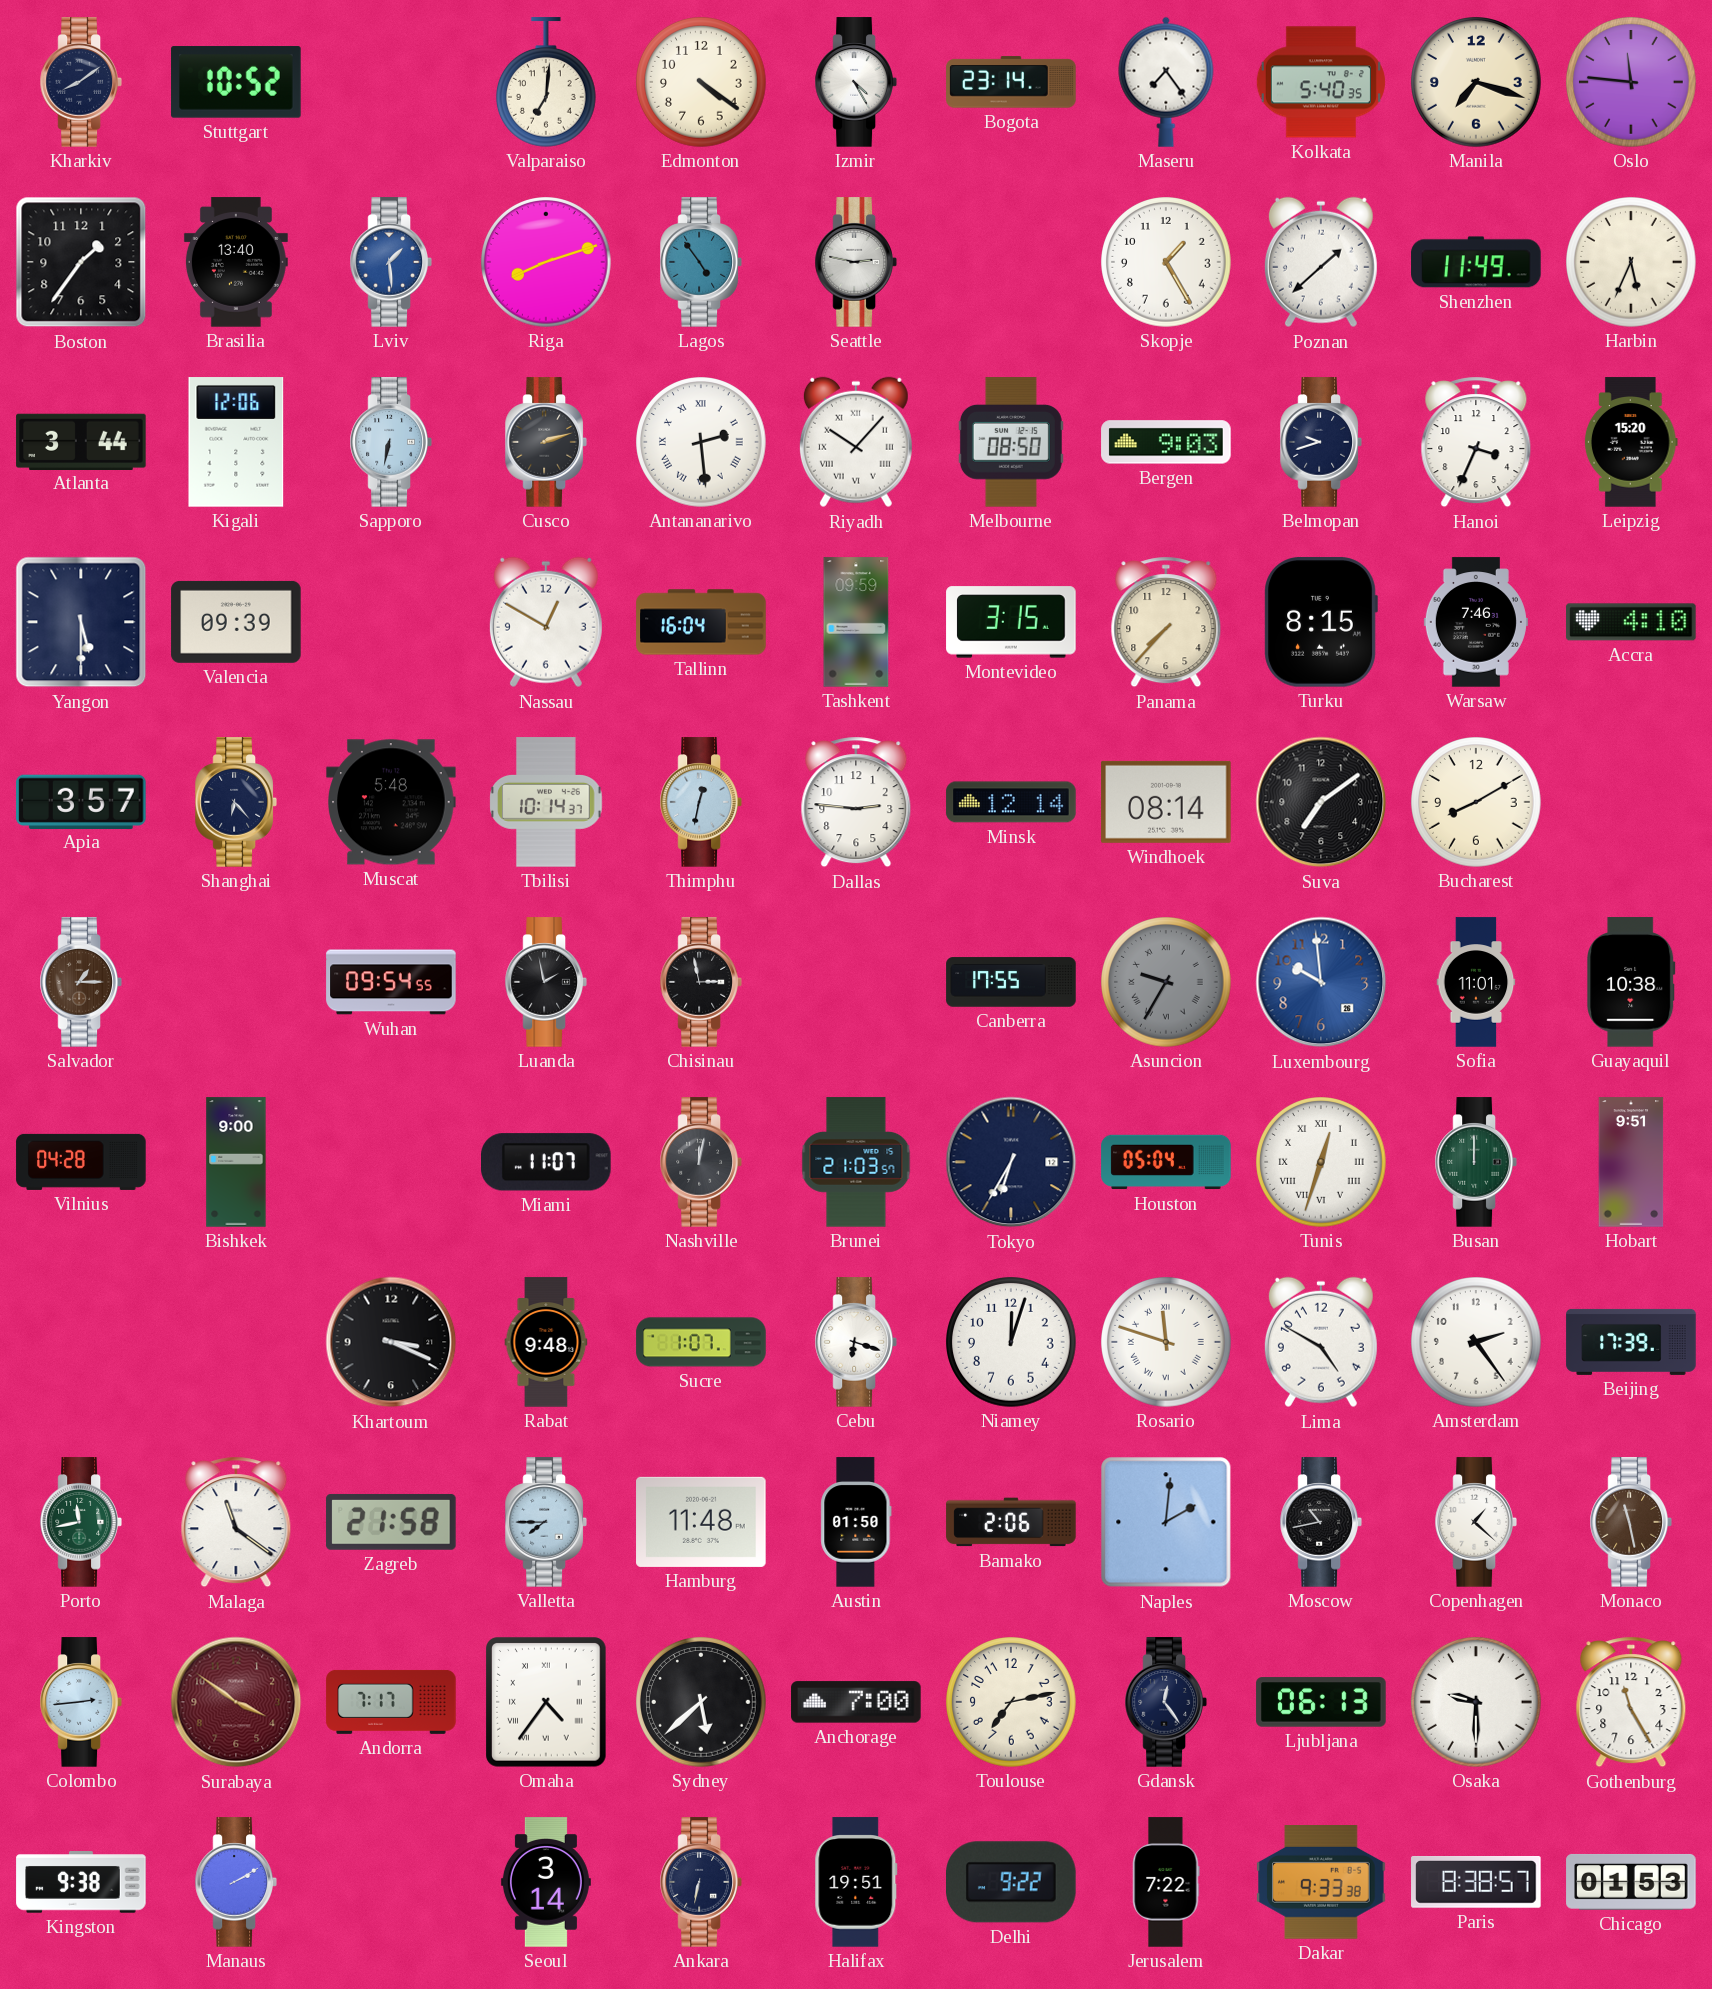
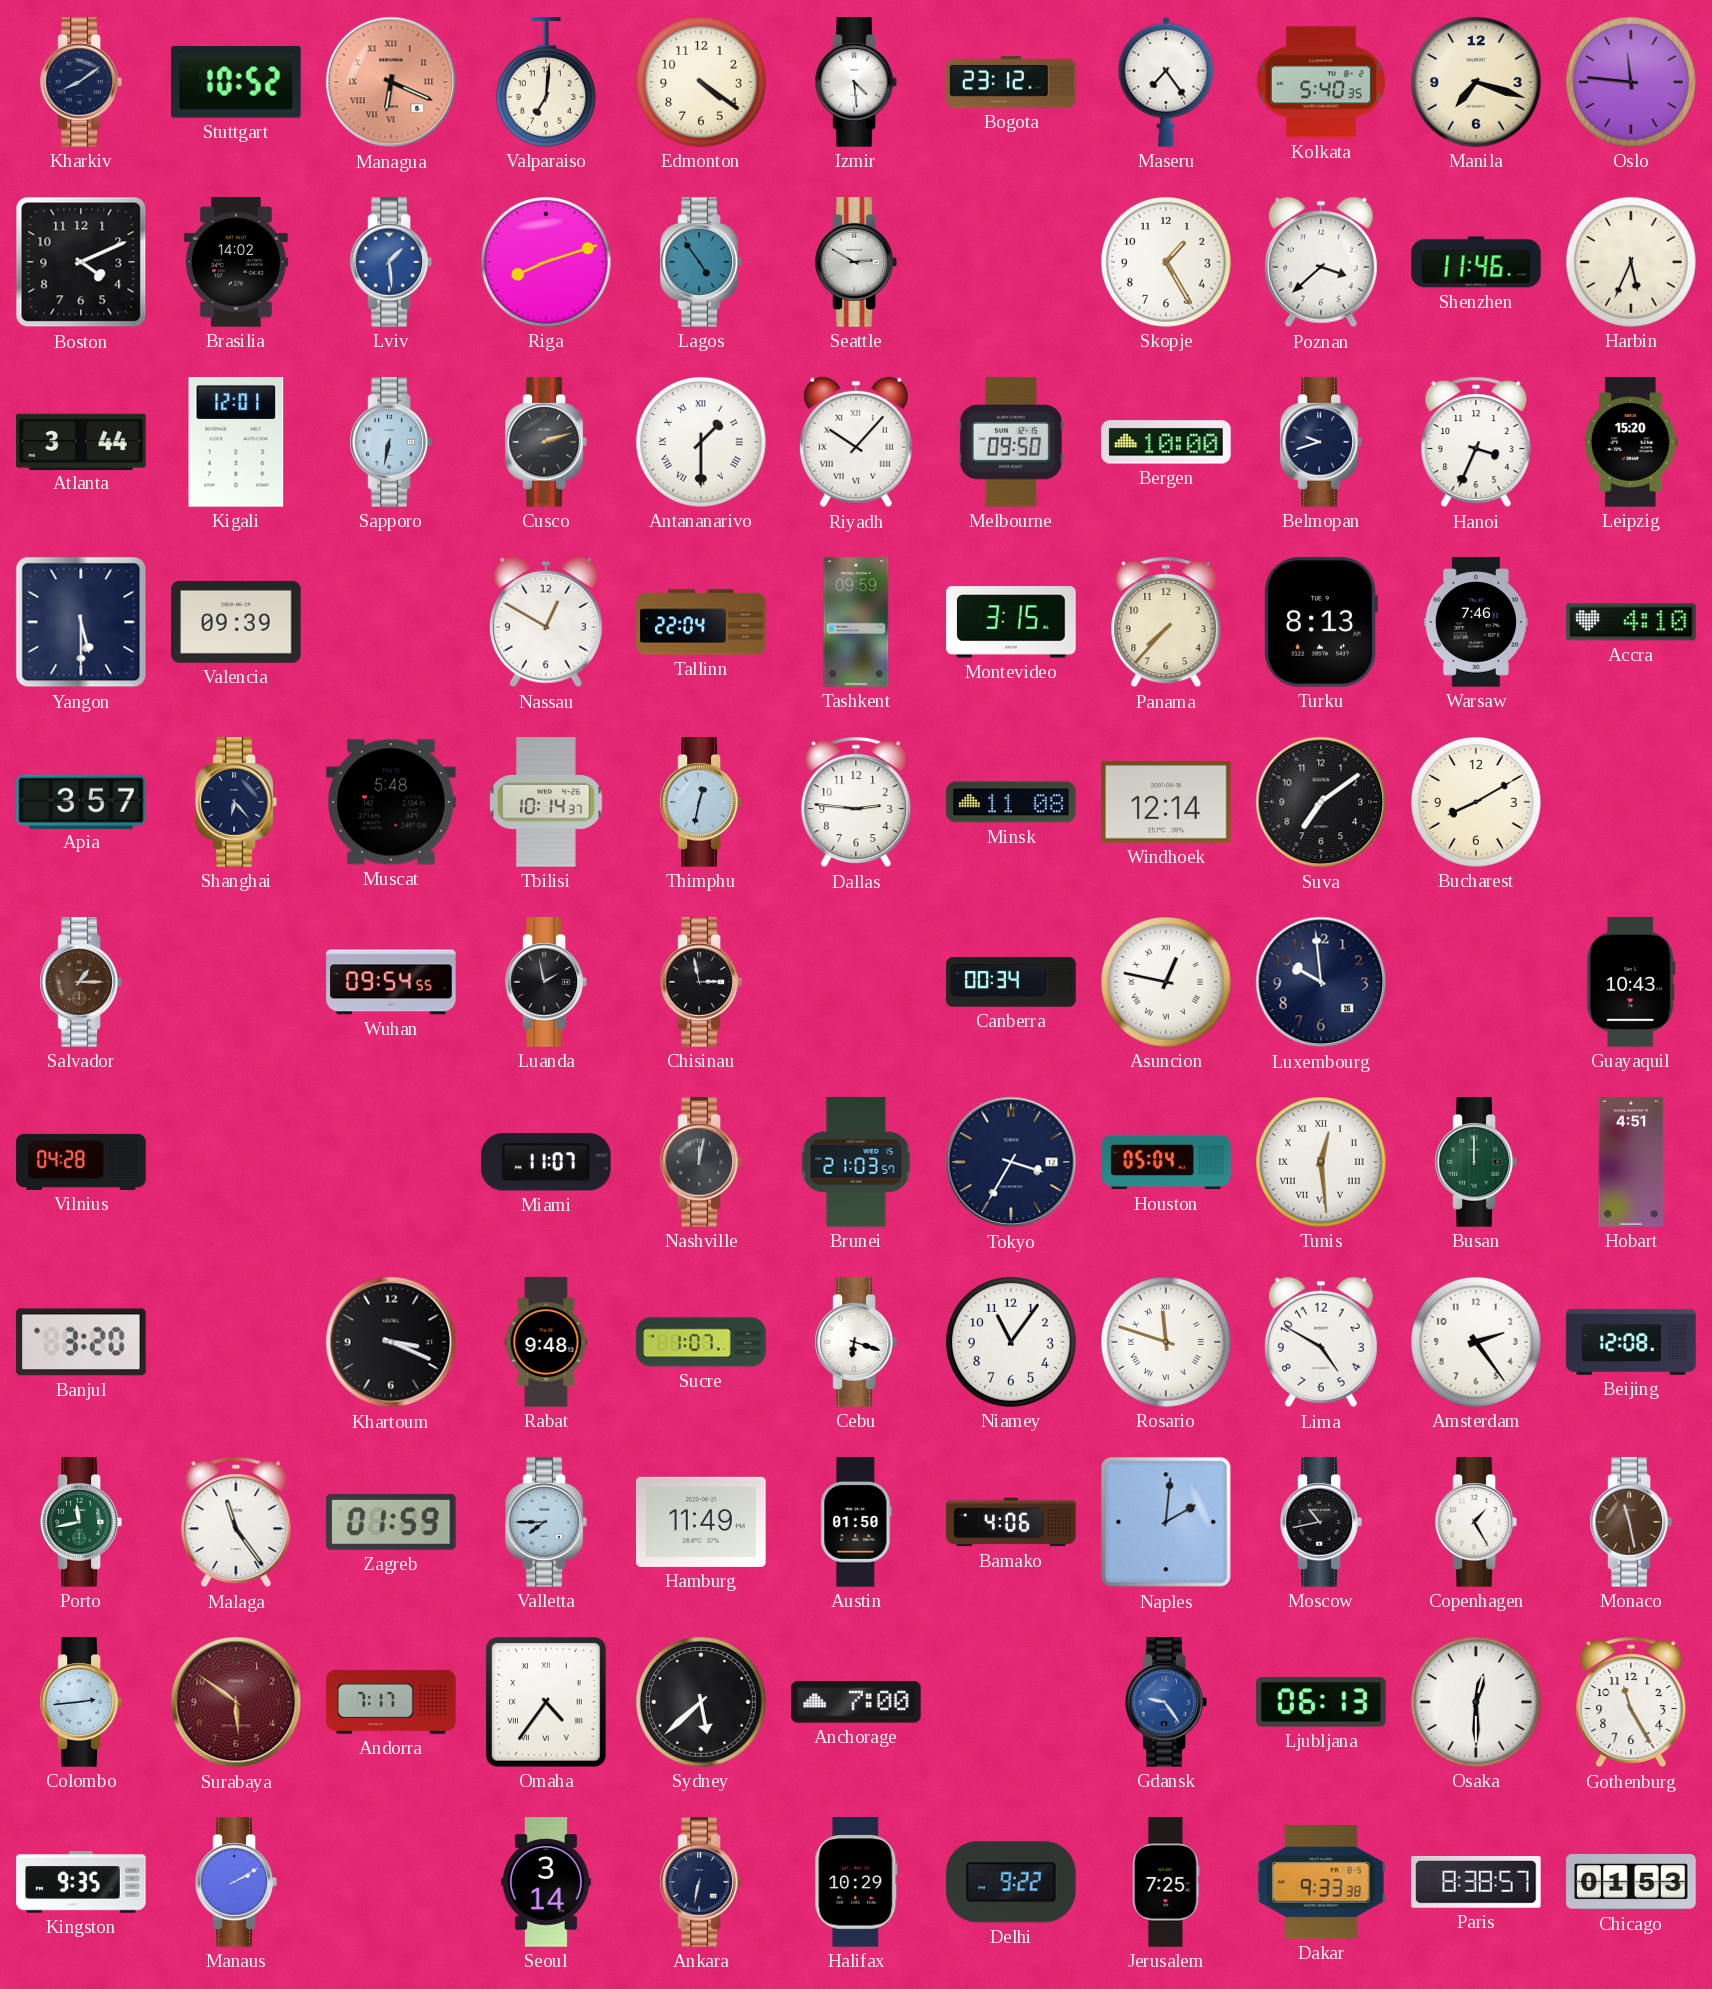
Managua: none -> 6:19 (391, 82)
Izmir: 4:25 -> 4:29 (856, 82)
Bogota: 23:14 -> 23:12 (1011, 82)
Boston: 1:36 -> 4:11 (81, 262)
Brasilia: 13:40 -> 14:02 (236, 262)
Seattle: 2:47 -> 2:50 (856, 262)
Poznan: 1:38 -> 3:38 (1321, 262)
Shenzhen: 11:49 -> 11:46 (1476, 262)
Kigali: 12:06 -> 12:01 (236, 442)
Antananarivo: 2:29 -> 1:30 (702, 443)
Melbourne: 08:50 -> 09:50 (1011, 442)
Bergen: 9:03 -> 10:00 (1166, 442)
Tallinn: 16:04 -> 22:04 (701, 622)
Turku: 8:15 -> 8:13 (1321, 622)
Minsk: 12:14 -> 11:08 (1011, 802)
Windhoek: 08:14 -> 12:14 (1166, 802)
Canberra: 17:55 -> 00:34 (1011, 982)
Asuncion: 9:35 -> 12:47 (1167, 983)
Asuncion dial: grey -> white (1167, 983)
Luxembourg dial: blue -> navy (1321, 982)
Sofia: 11:01 -> none (1476, 982)
Guayaquil: 10:38 -> 10:43 (1631, 982)
Bishkek: 9:00 -> none (236, 1162)
Tokyo: 6:35 -> 3:35 (1011, 1162)
Tunis: 12:33 -> 12:29 (1322, 1163)
Hobart: 9:51 -> 4:51 (1631, 1162)
Banjul: none -> 3:20 (81, 1342)
Niamey: 12:03 -> 11:06 (1012, 1343)
Beijing: 17:39 -> 12:08 (1631, 1342)
Malaga: 11:21 -> 11:24 (236, 1522)
Zagreb: 21:58 -> 01:59 (391, 1522)
Hamburg: 11:48 -> 11:49 (701, 1522)
Bamako: 2:06 -> 4:06 (1011, 1522)
Copenhagen: 1:22 -> 1:25 (1476, 1522)
Surabaya: 3:51 -> 5:51 (236, 1702)
Toulouse: 7:13 -> none (1012, 1703)
Gdansk: 12:24 -> 9:24 (1166, 1702)
Gdansk dial: navy -> blue (1166, 1702)
Osaka: 9:30 -> 12:30 (1477, 1703)
Kingston: 9:38 -> 9:35 (81, 1882)
Halifax: 19:51 -> 10:29 (856, 1882)
Jerusalem: 7:22 -> 7:25 (1166, 1882)
